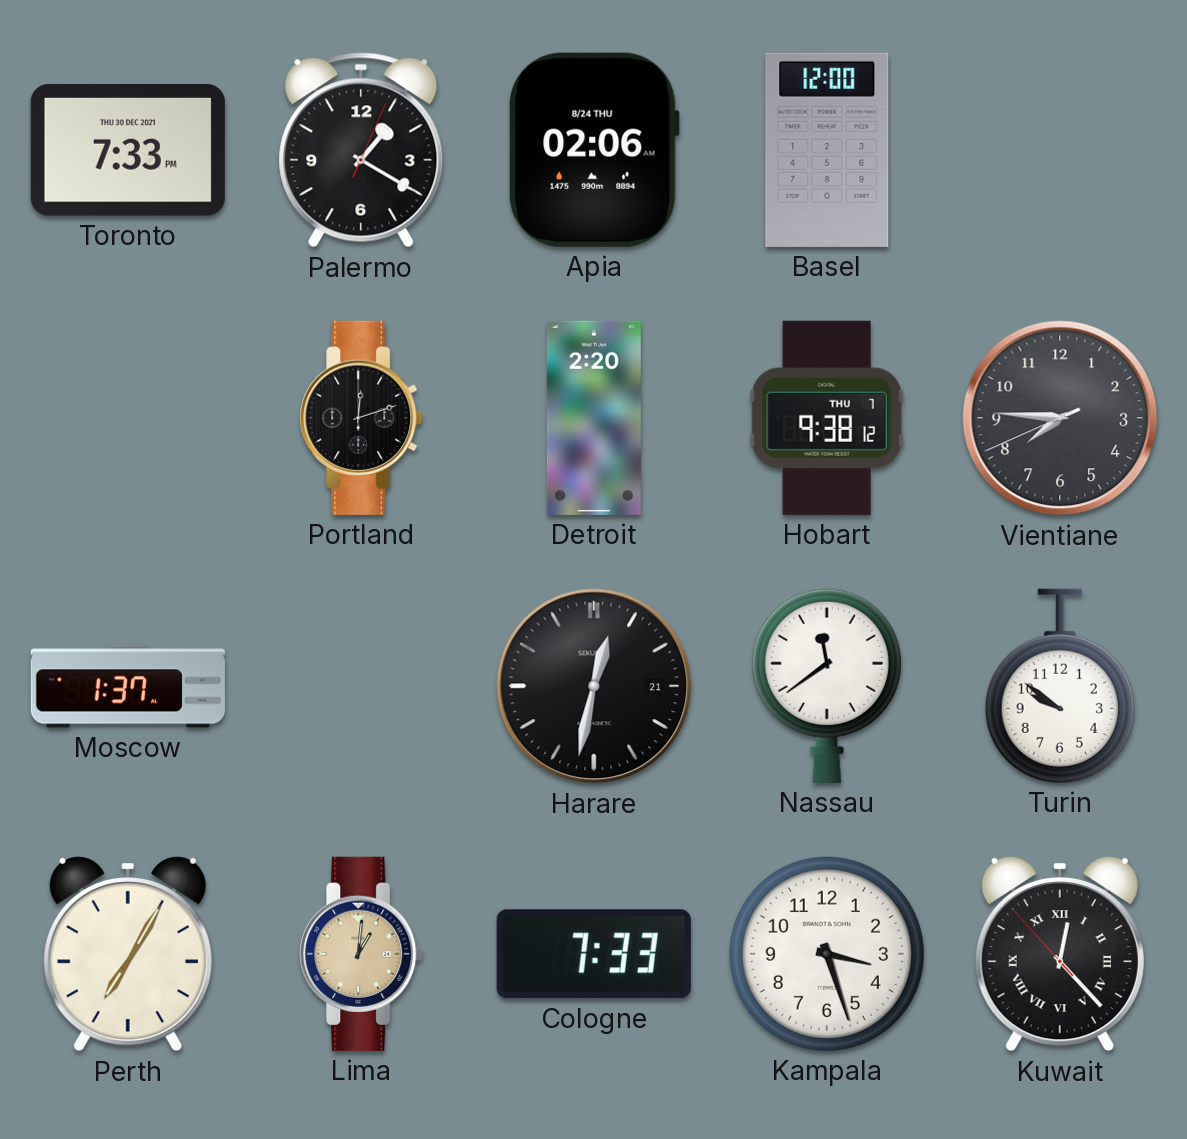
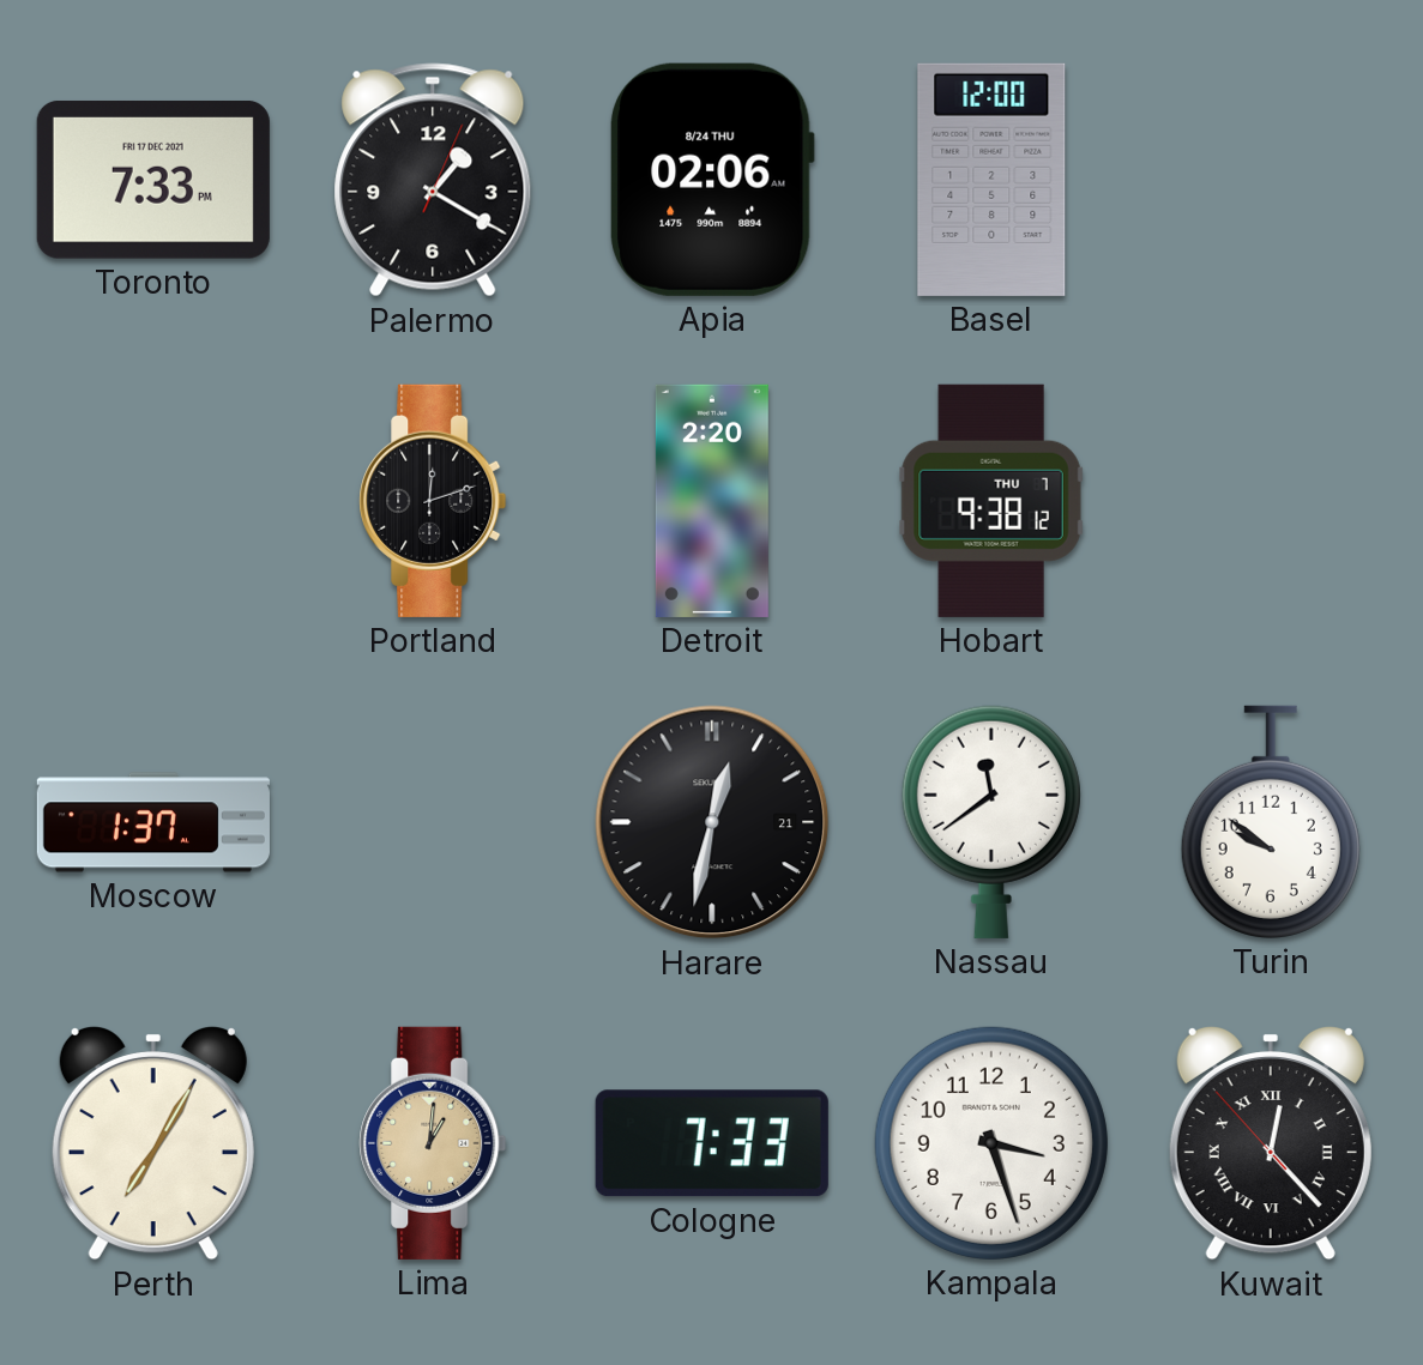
Toronto date: THU 30 DEC 2021 -> FRI 17 DEC 2021 (153, 180)
Vientiane: 7:45 -> none (1060, 418)
